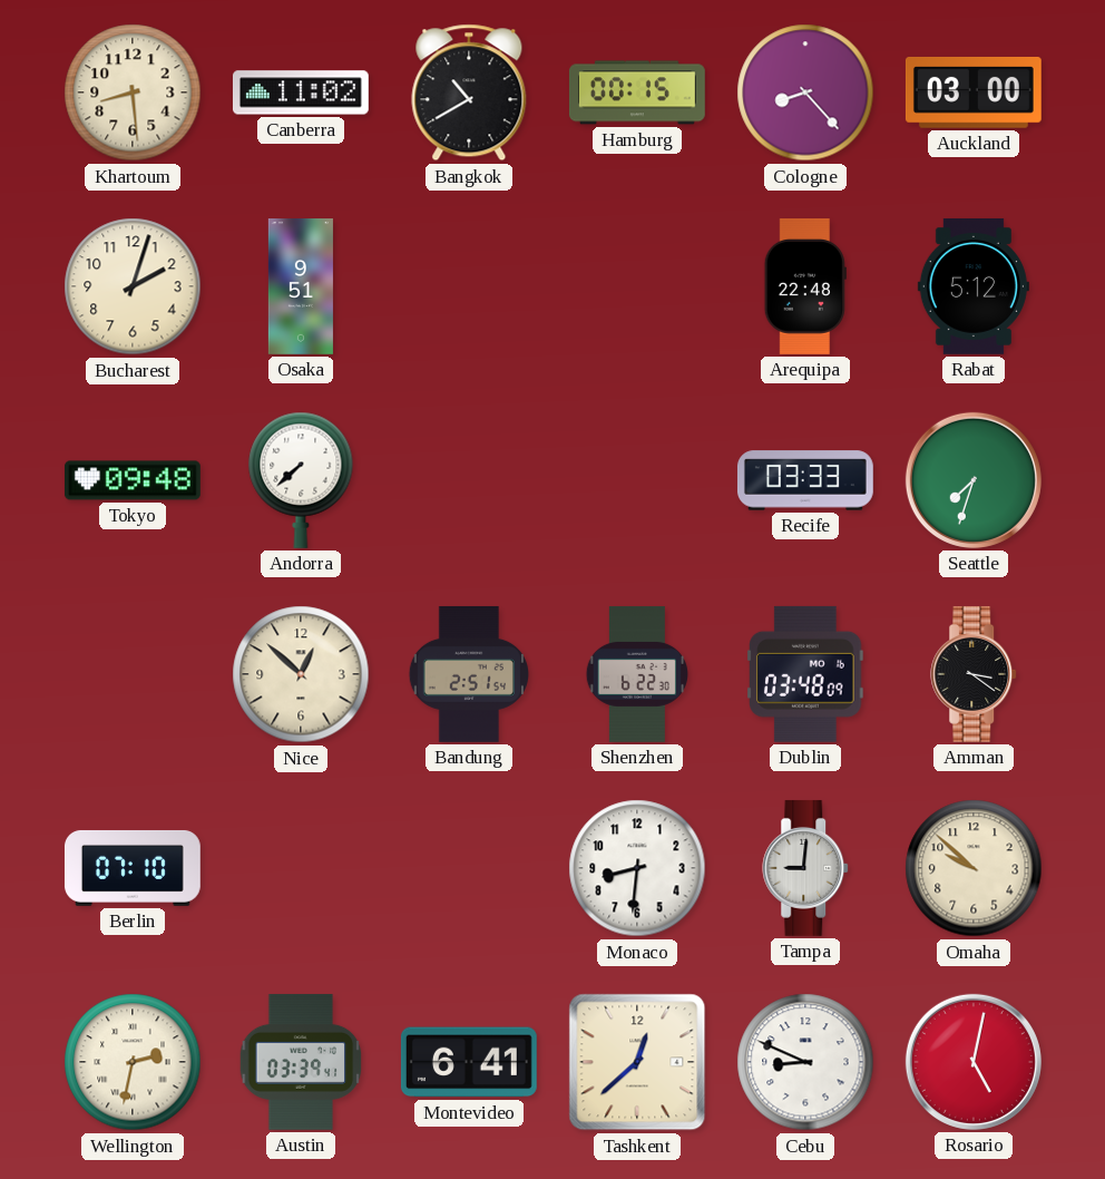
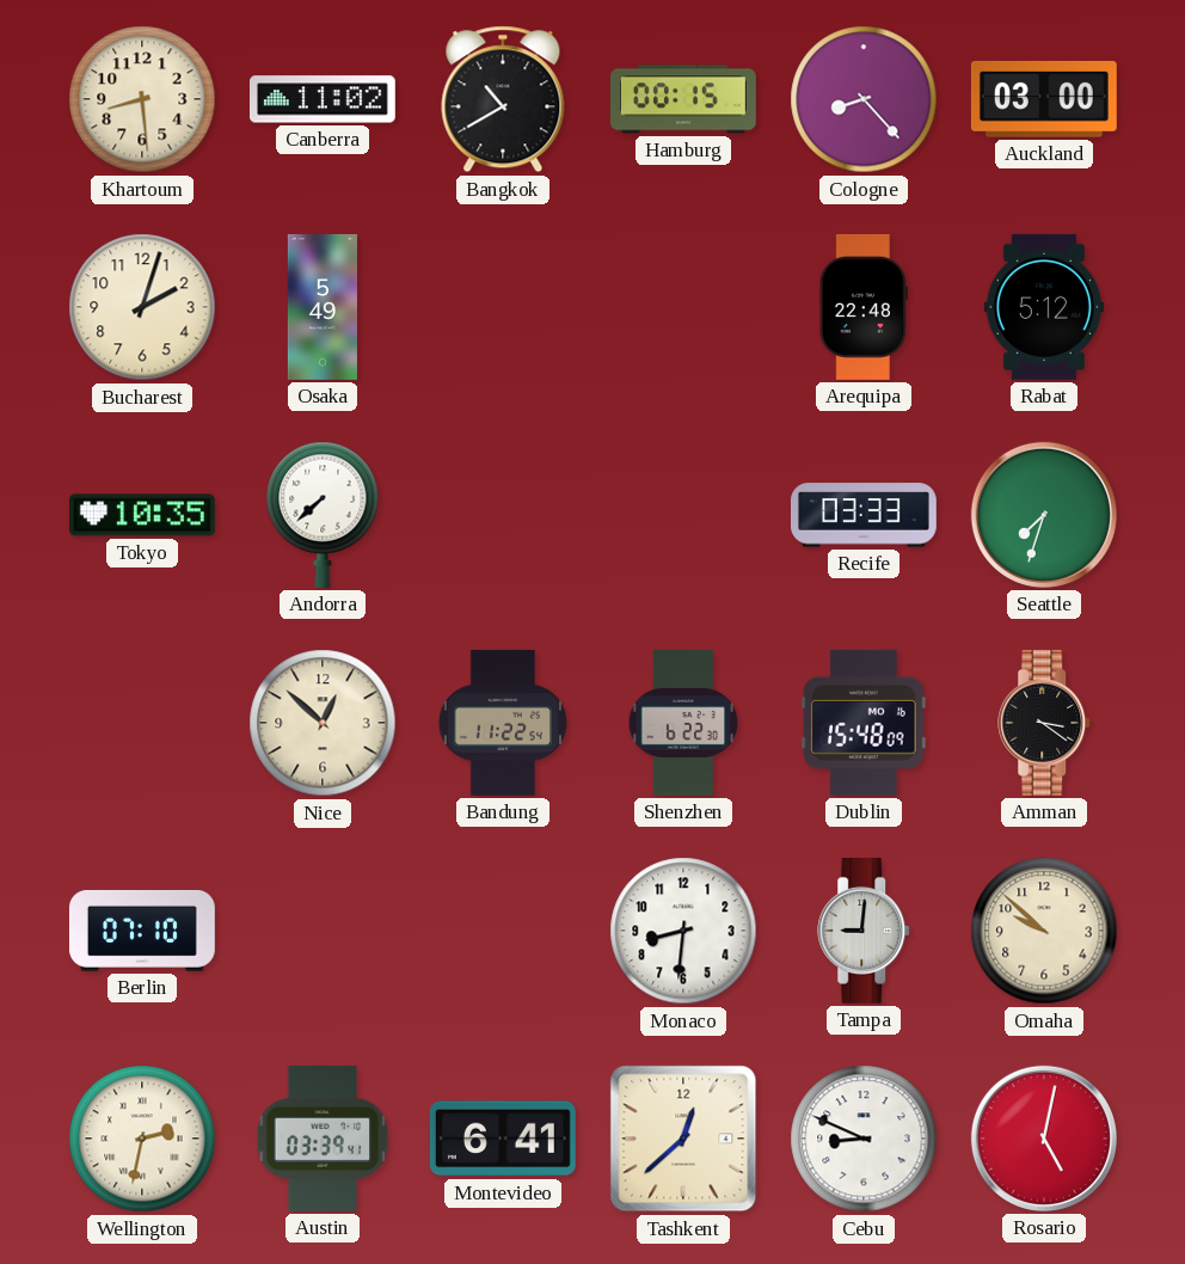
Osaka: 9:51 -> 5:49 (323, 308)
Tokyo: 09:48 -> 10:35 (142, 515)
Bandung: 2:51 -> 11:22 (502, 723)
Dublin: 03:48 -> 15:48 (864, 723)
